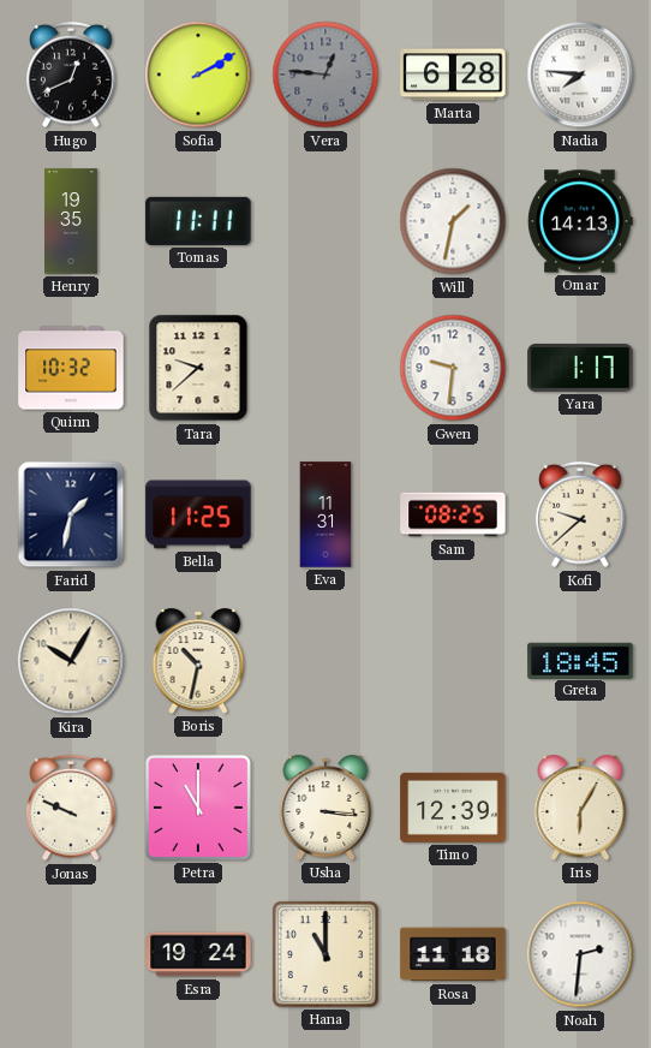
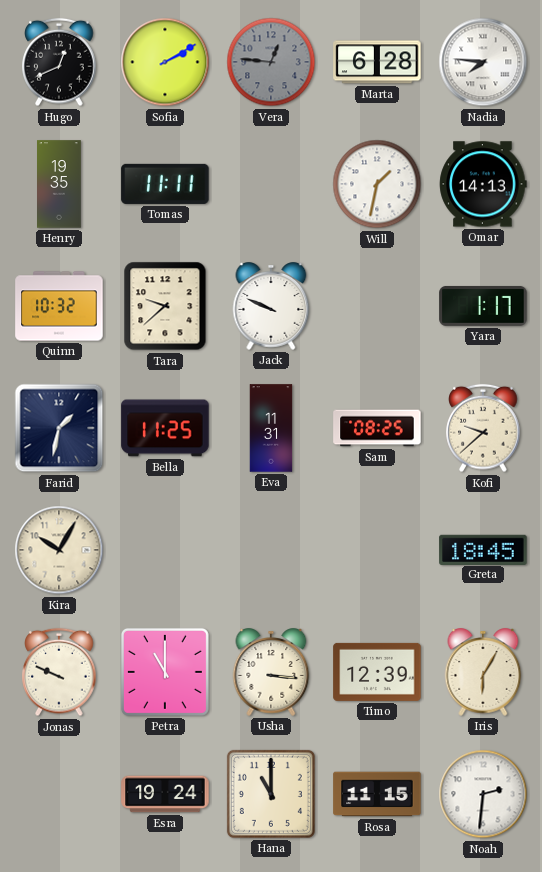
Jack: none -> 9:49 (271, 306)
Gwen: 9:31 -> none (453, 368)
Boris: 10:32 -> none (198, 661)
Rosa: 11:18 -> 11:15 (377, 794)
